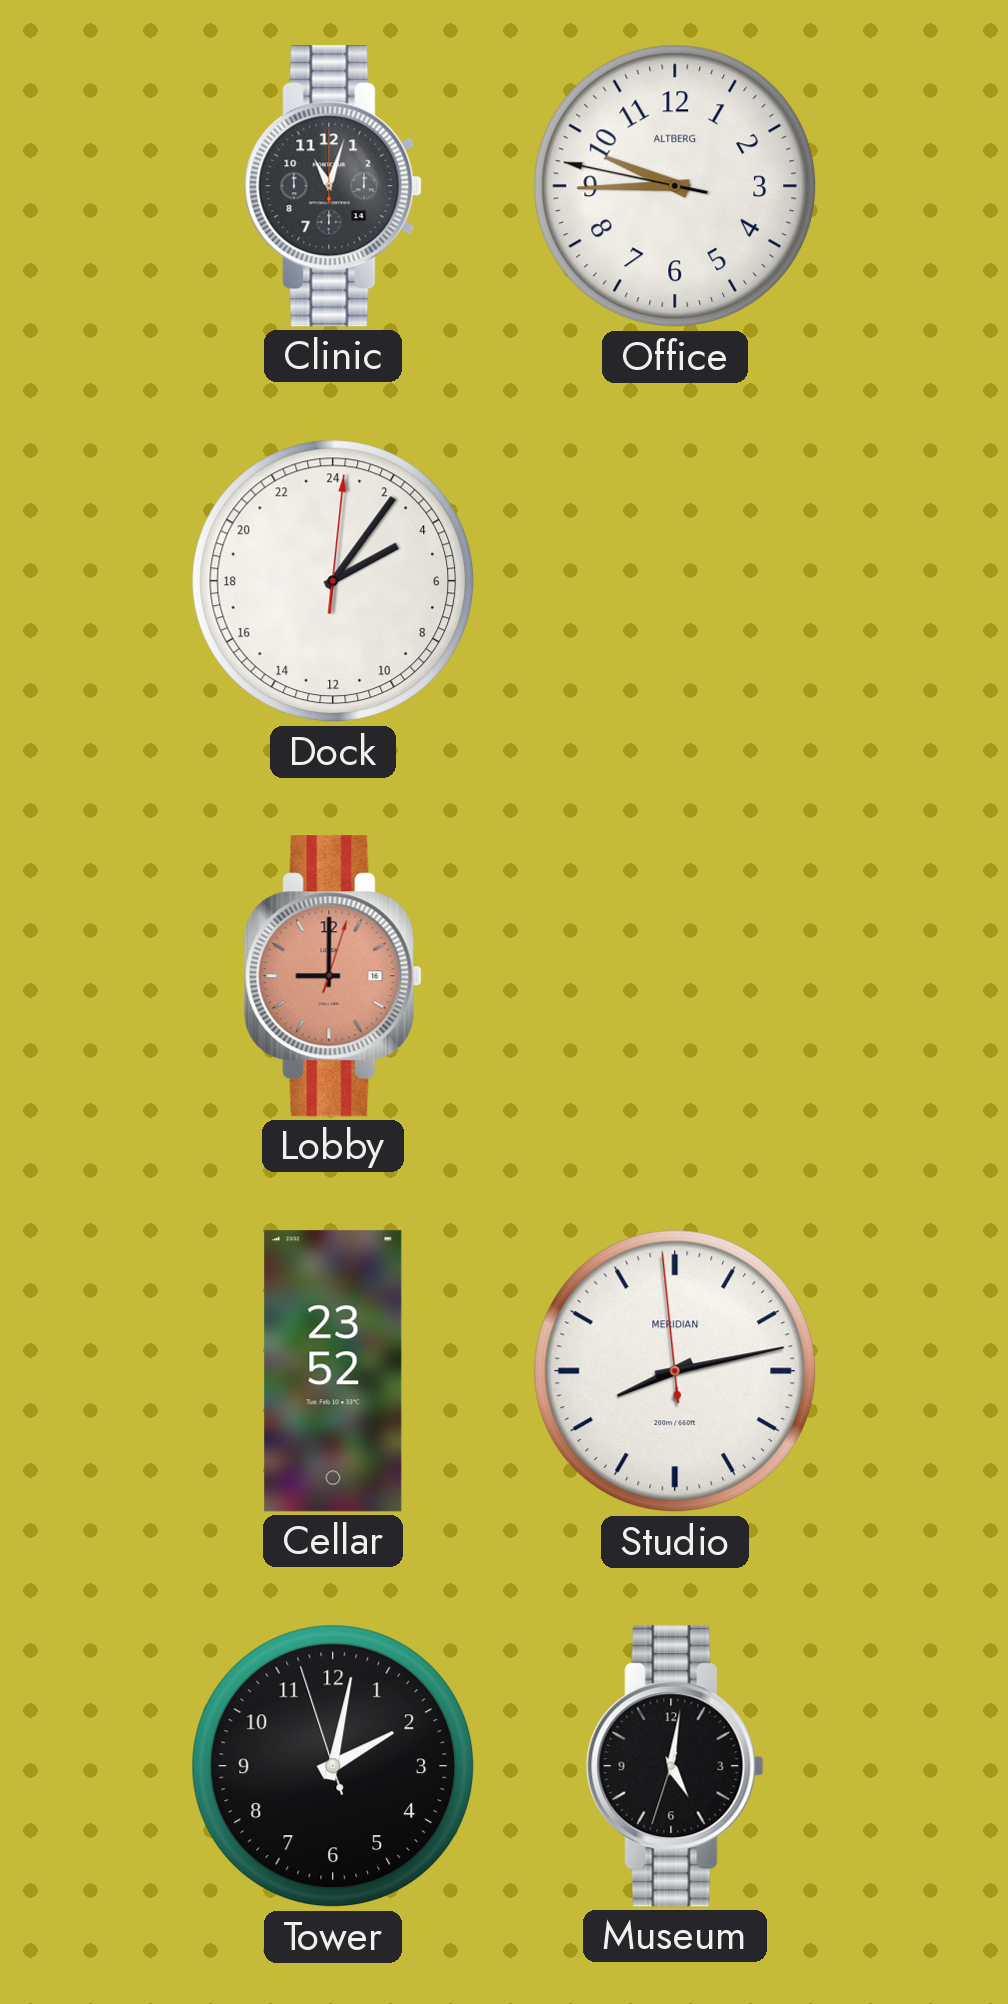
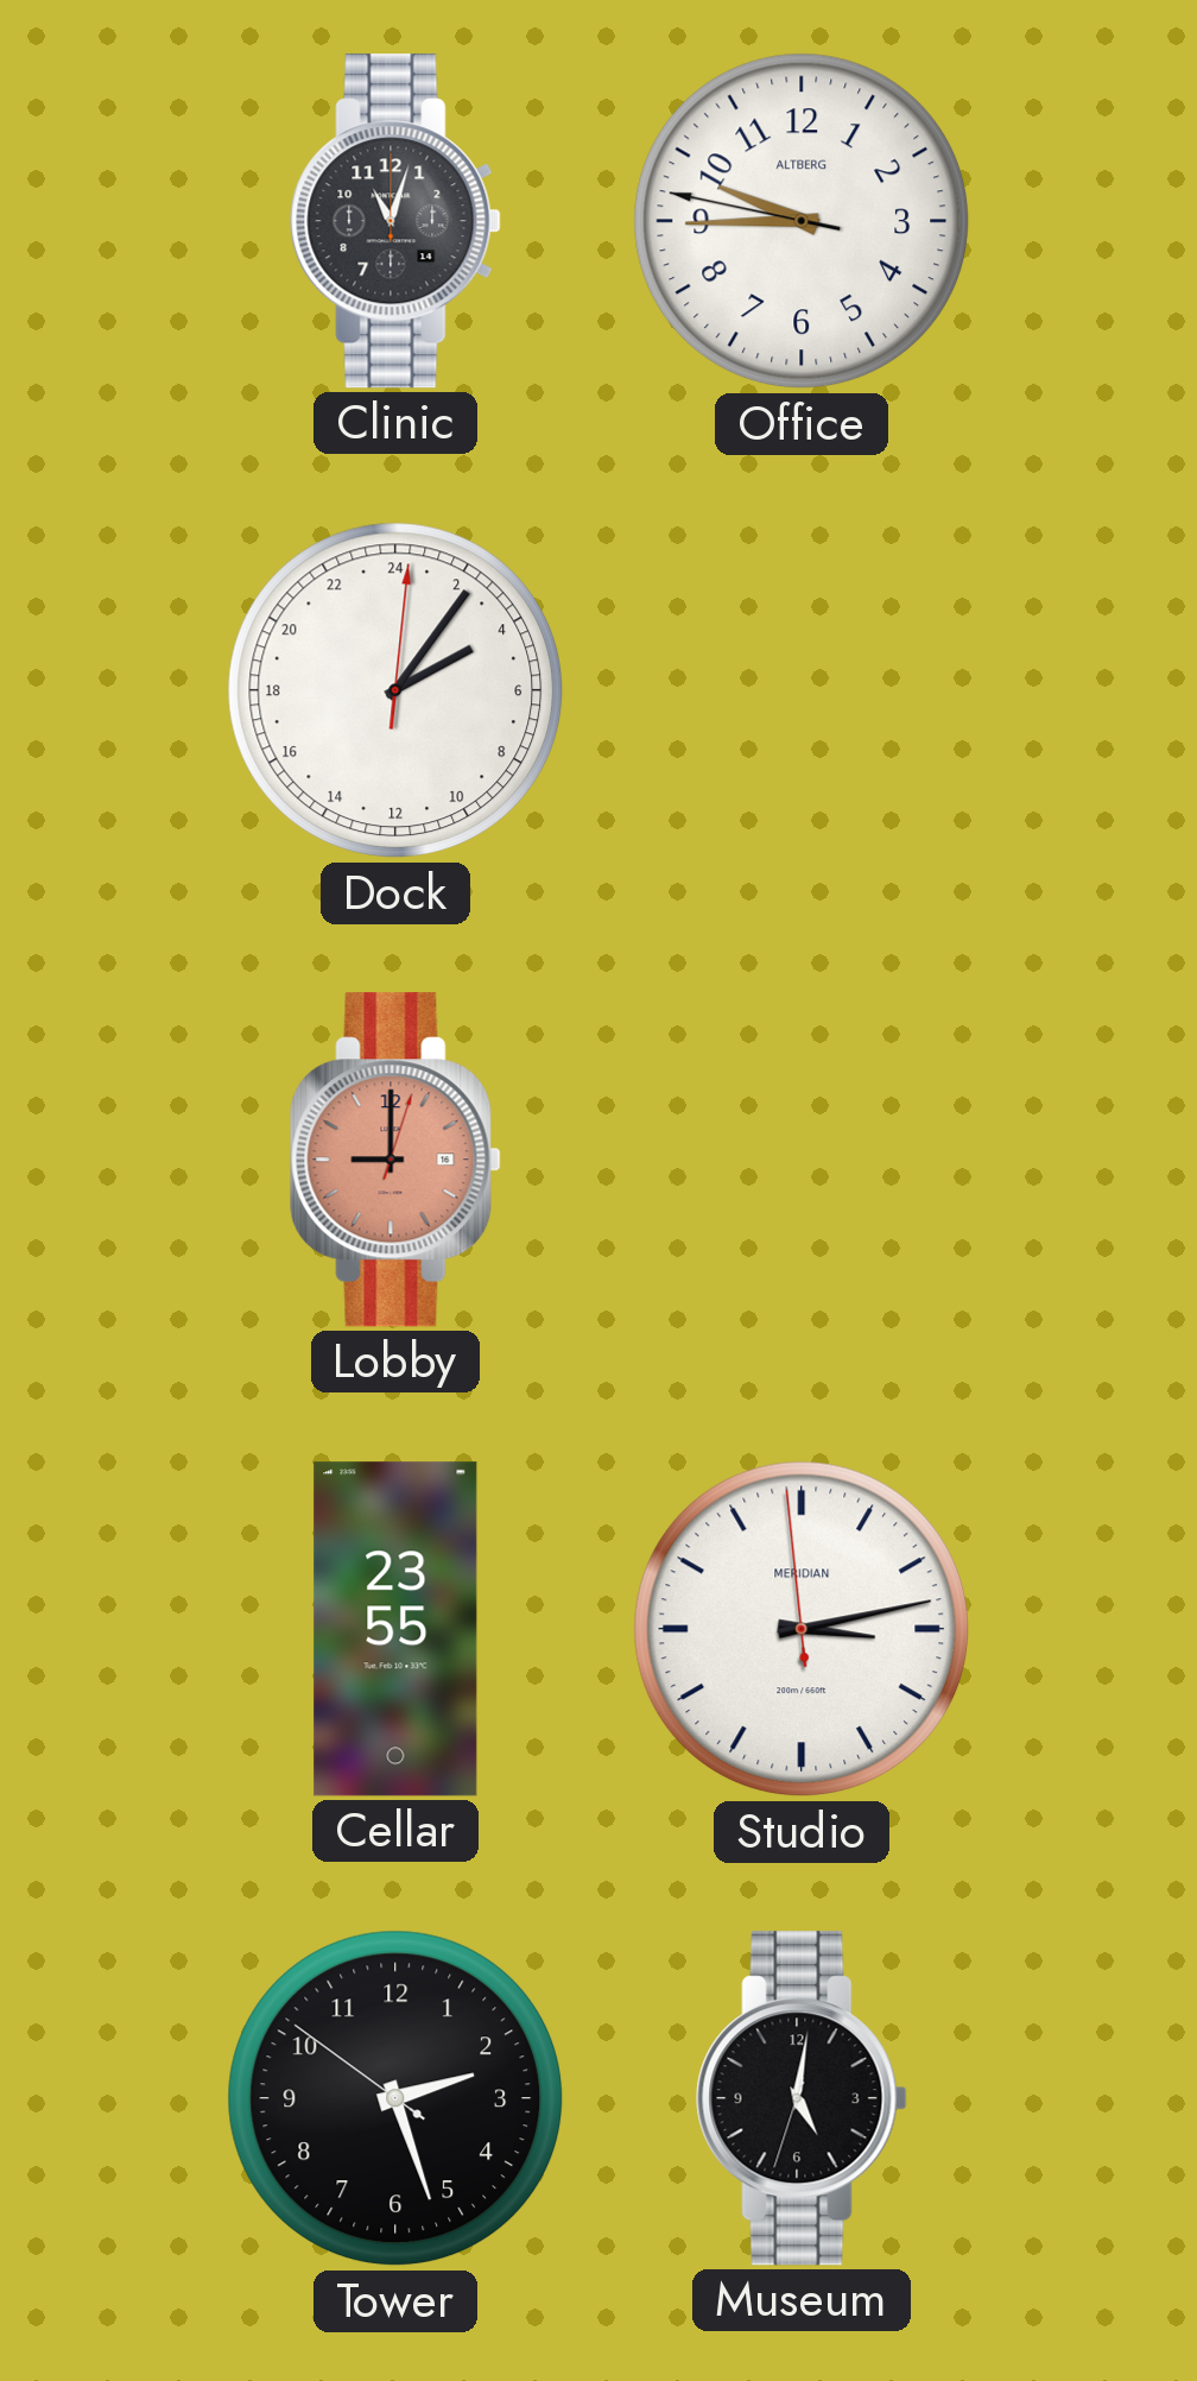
Cellar: 23:52 -> 23:55 (395, 1629)
Studio: 8:12 -> 3:12 (802, 1629)
Tower: 2:01 -> 2:26 (395, 2098)
